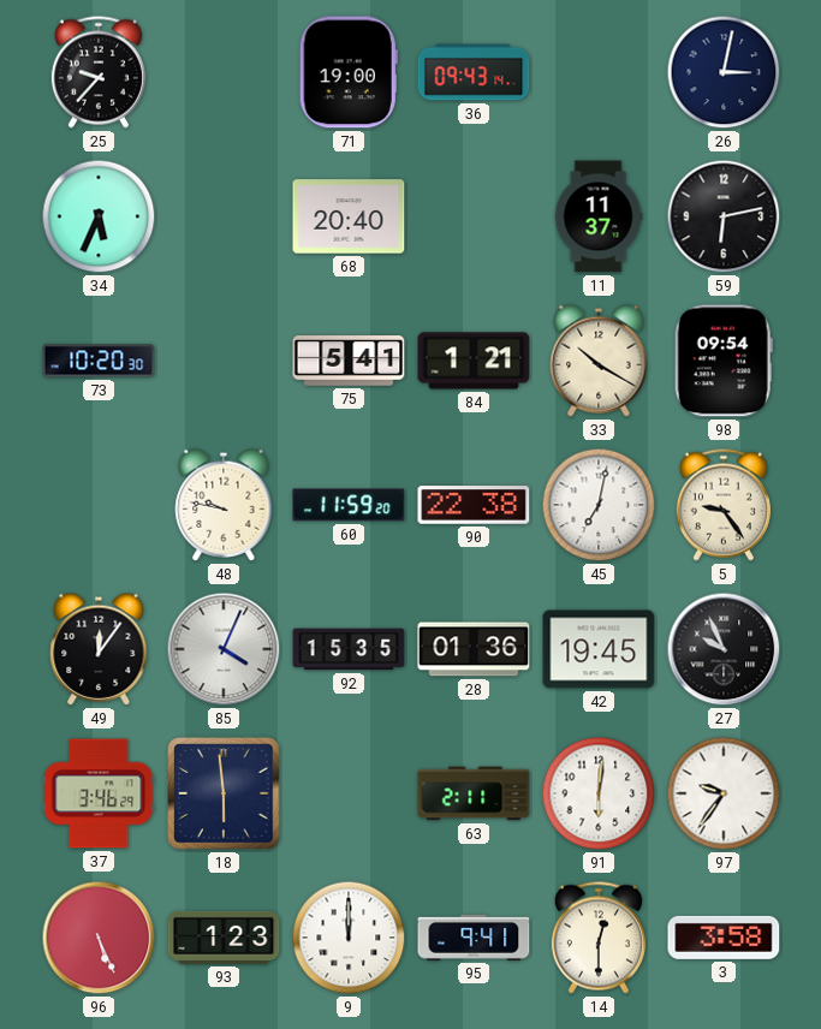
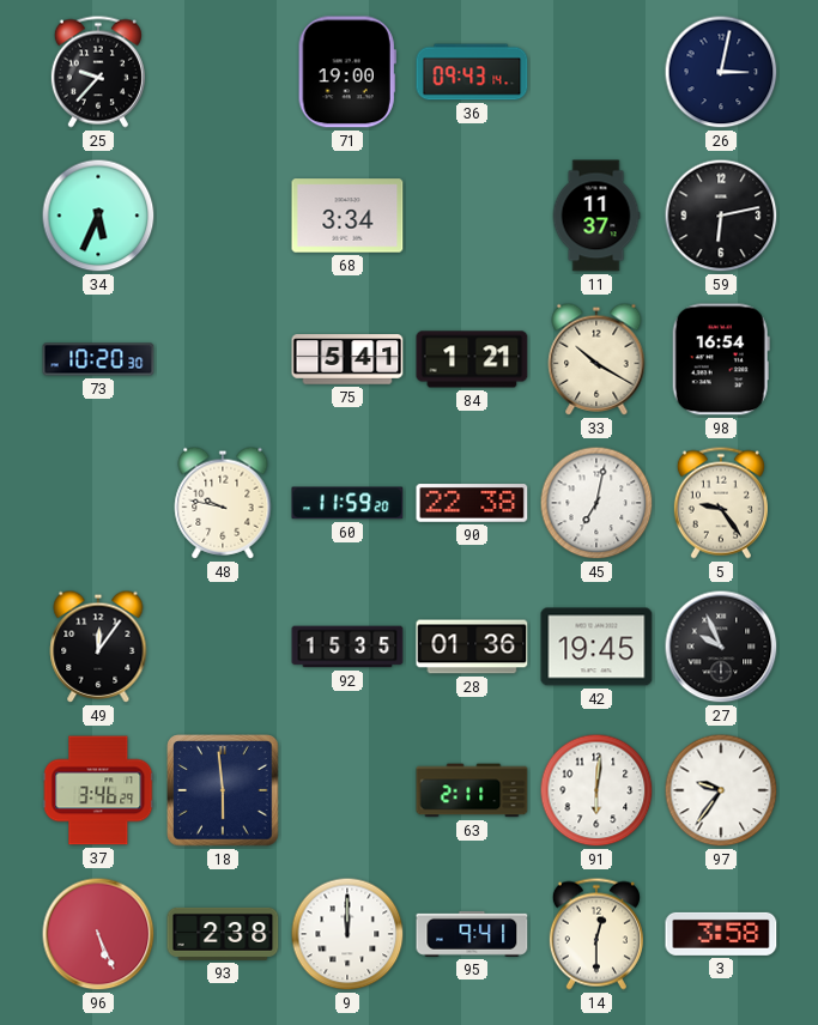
68: 20:40 -> 3:34 (347, 216)
98: 09:54 -> 16:54 (721, 359)
85: 4:04 -> none (224, 649)
93: 1:23 -> 2:38 (223, 934)
